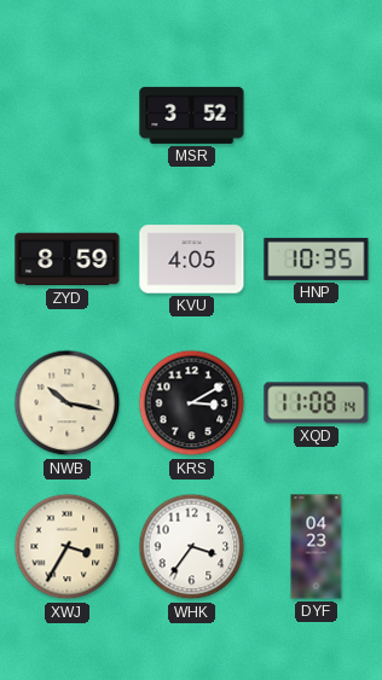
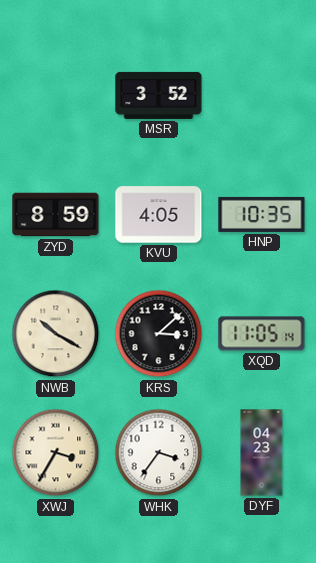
NWB: 10:17 -> 10:20 (56, 334)
KRS: 3:10 -> 3:08 (159, 334)
XQD: 11:08 -> 11:05 (262, 334)
